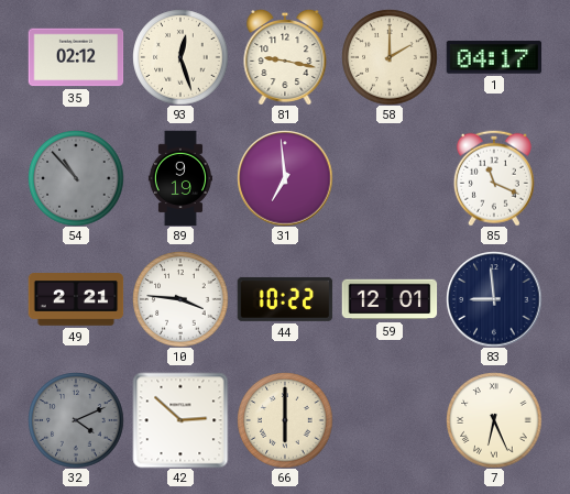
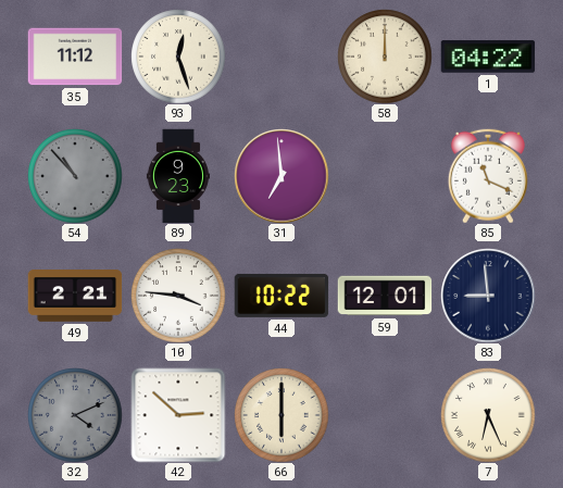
35: 02:12 -> 11:12 (75, 57)
81: 9:17 -> none (285, 57)
58: 2:00 -> 12:00 (385, 57)
1: 04:17 -> 04:22 (488, 57)
89: 9:19 -> 9:23 (178, 176)
